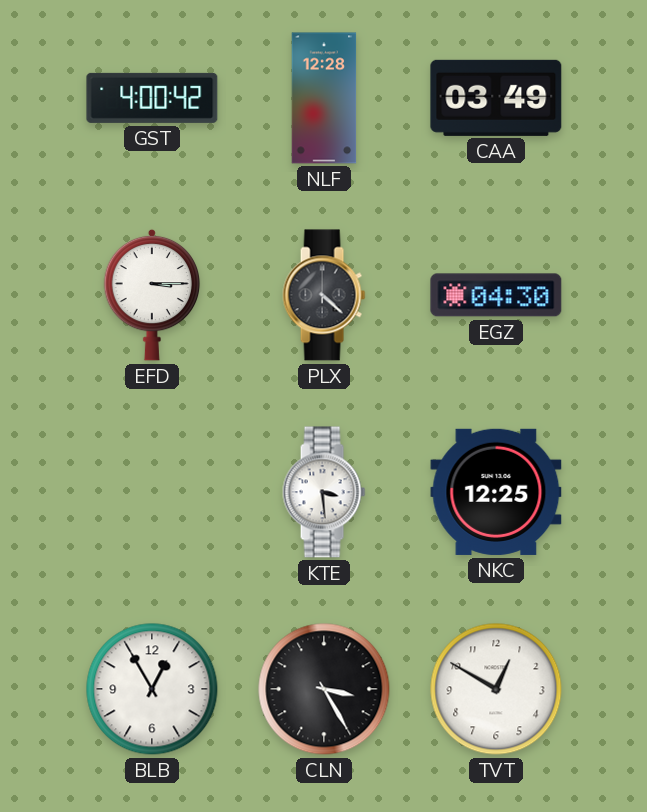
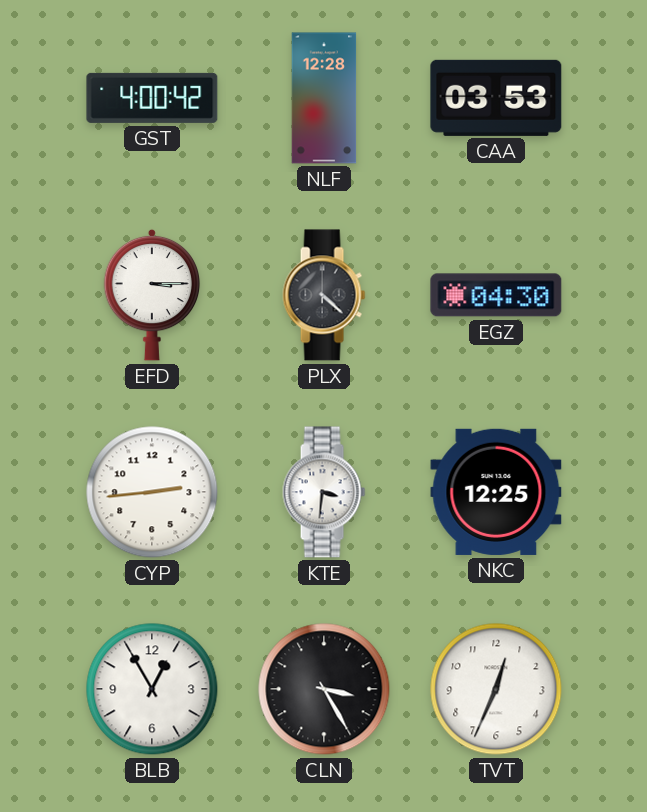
CAA: 03:49 -> 03:53 (496, 98)
CYP: none -> 2:44 (152, 492)
KTE: 3:29 -> 3:31 (324, 492)
TVT: 12:50 -> 12:34 (496, 689)
